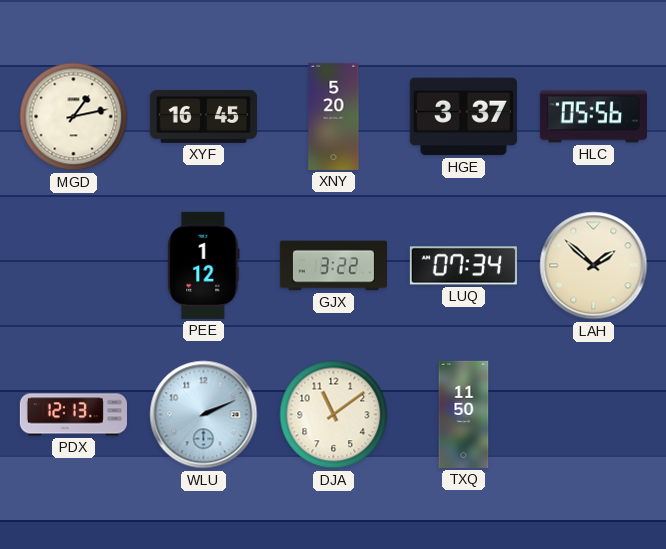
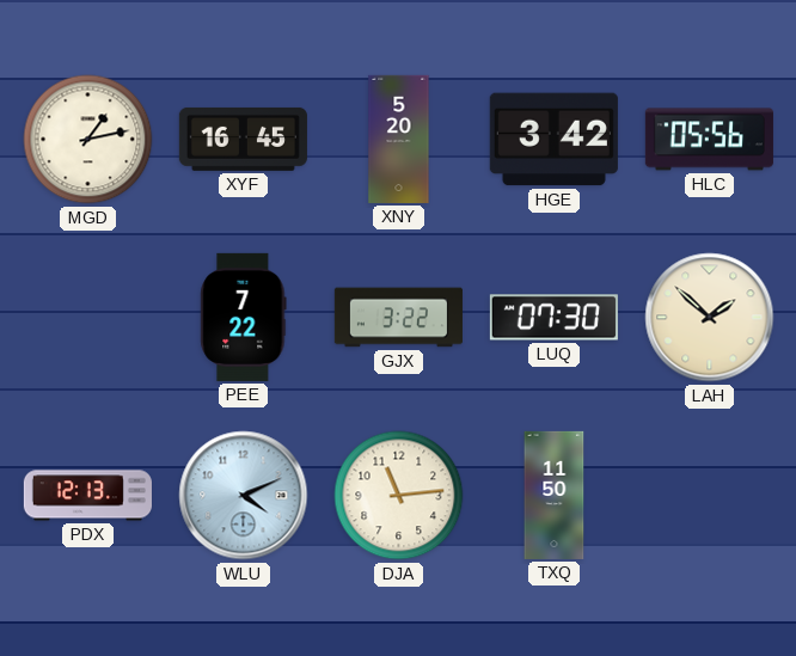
HGE: 3:37 -> 3:42 (553, 140)
PEE: 1:12 -> 7:22 (244, 317)
LUQ: 07:34 -> 07:30 (553, 318)
WLU: 2:11 -> 4:11 (244, 496)
DJA: 11:09 -> 11:14 (399, 496)
